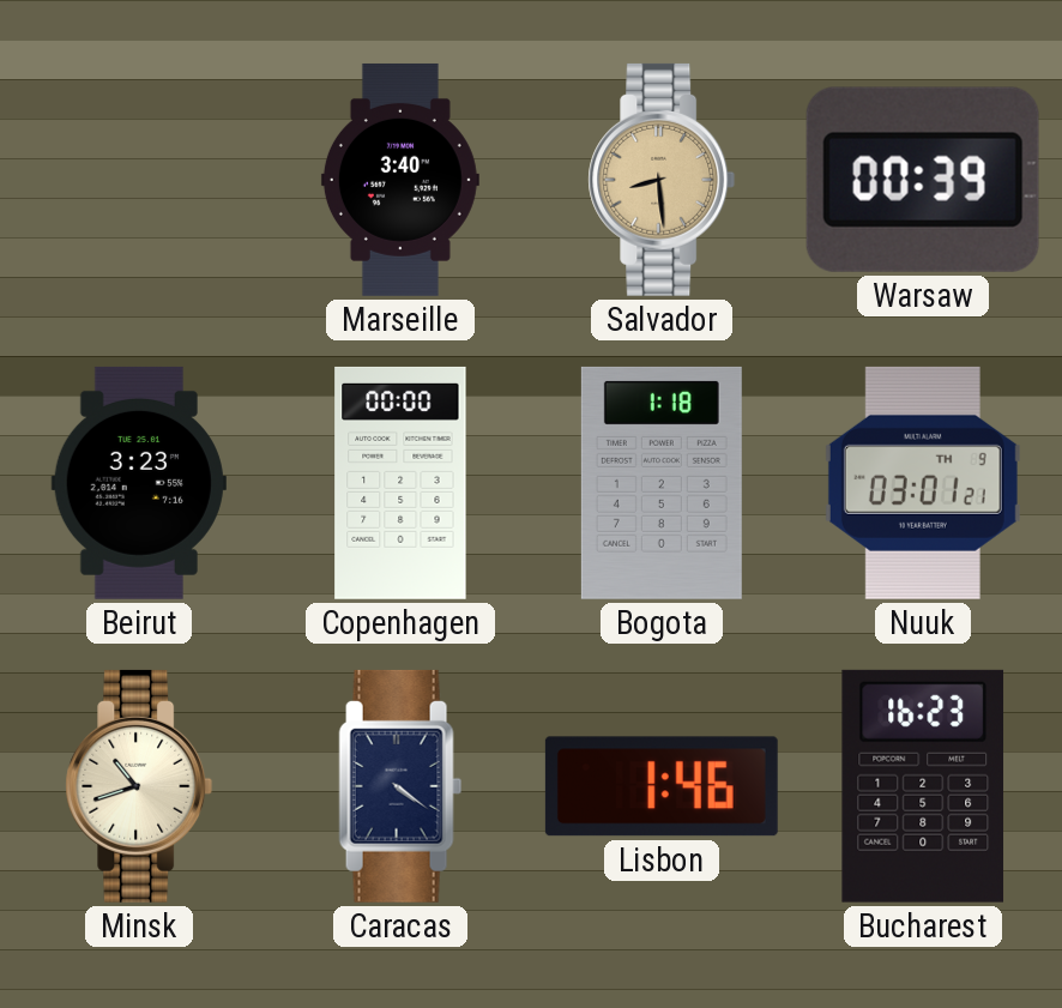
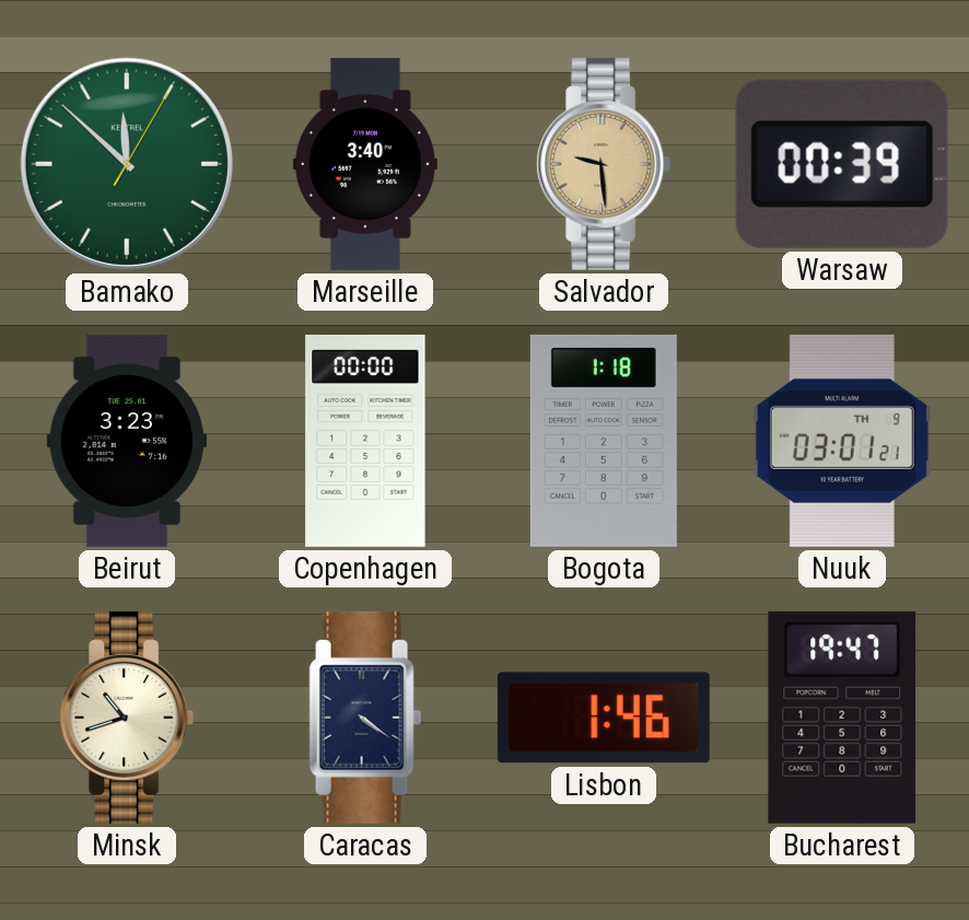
Bamako: none -> 11:52 (127, 164)
Salvador: 8:29 -> 9:29 (604, 164)
Bucharest: 16:23 -> 19:47 (842, 718)
